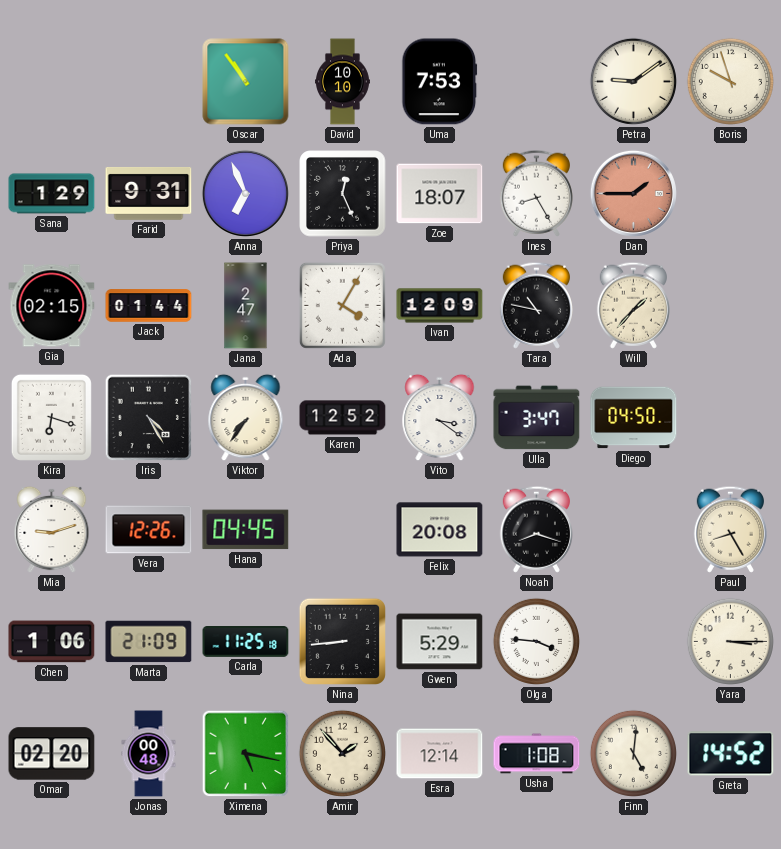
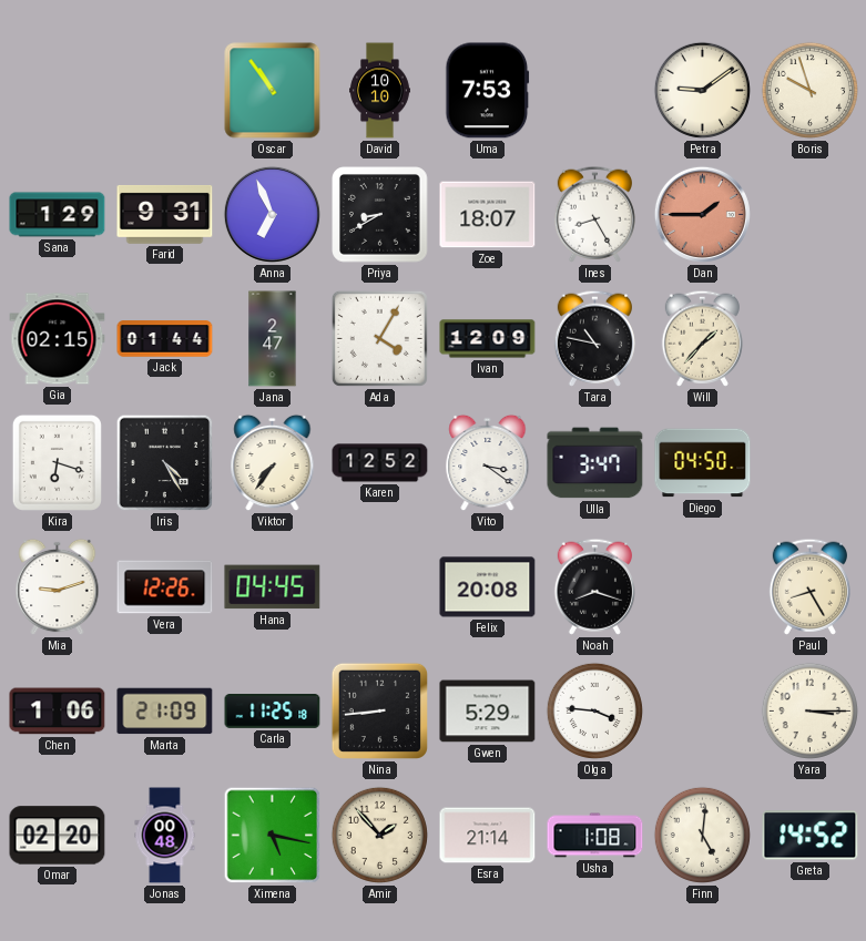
Priya: 12:26 -> 8:40 (380, 215)
Esra: 12:14 -> 21:14 (488, 836)
